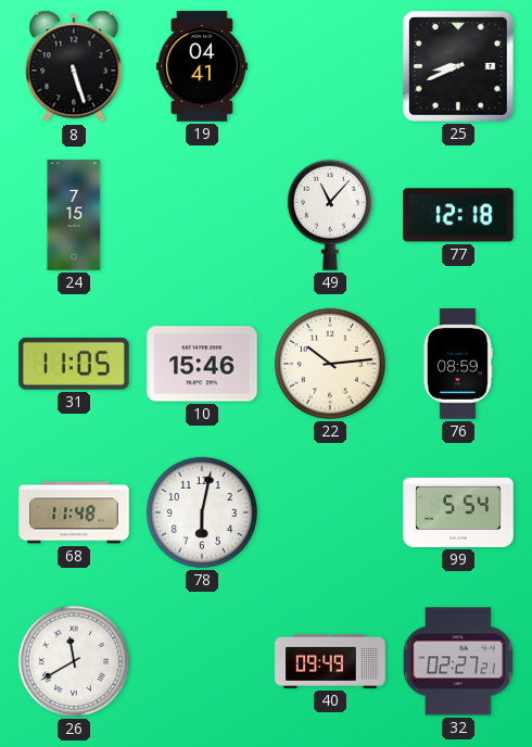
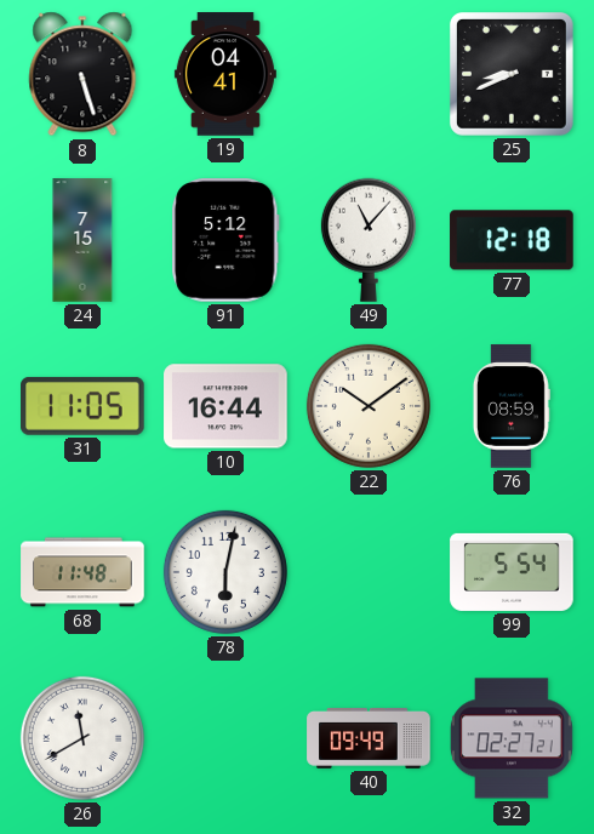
91: none -> 5:12 (225, 240)
10: 15:46 -> 16:44 (225, 406)
22: 10:14 -> 10:09 (369, 406)
